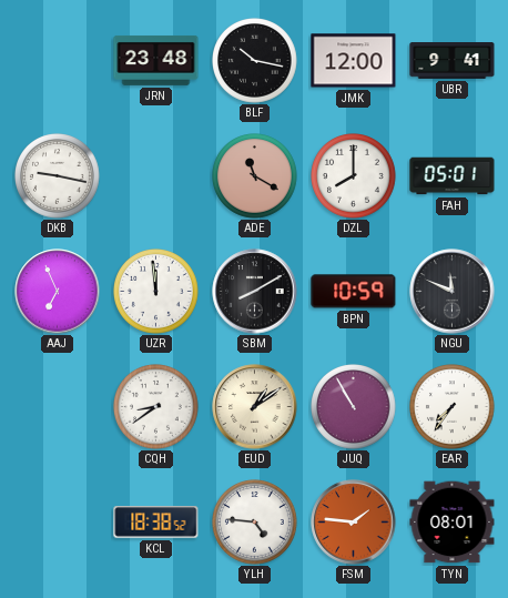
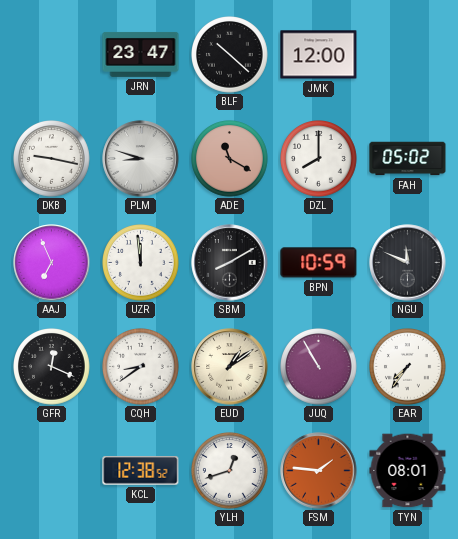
JRN: 23:48 -> 23:47 (141, 54)
BLF: 10:17 -> 10:22 (230, 55)
UBR: 9:41 -> none (453, 61)
PLM: none -> 8:48 (141, 159)
FAH: 05:01 -> 05:02 (408, 159)
GFR: none -> 12:19 (52, 367)
KCL: 18:38 -> 12:38 (141, 471)
YLH: 4:46 -> 12:42 (230, 471)
